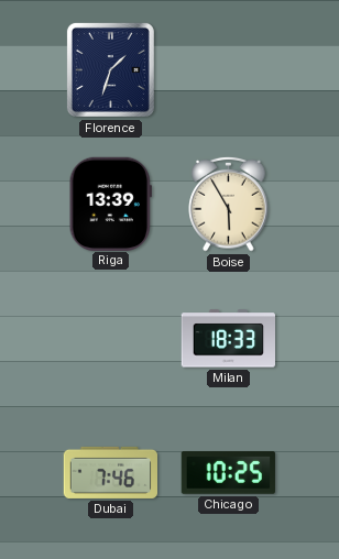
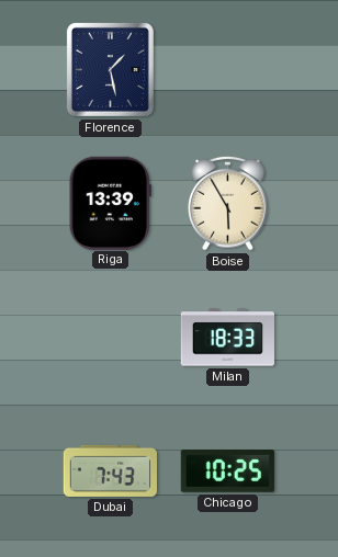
Florence: 1:33 -> 1:28 (110, 69)
Dubai: 7:46 -> 7:43 (110, 470)
